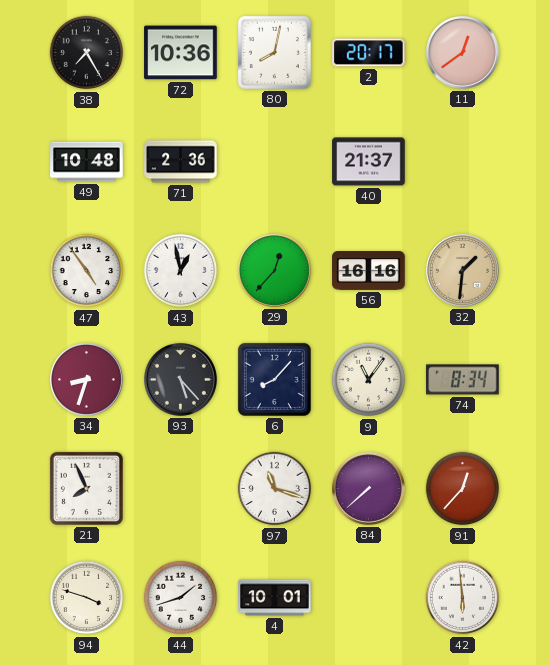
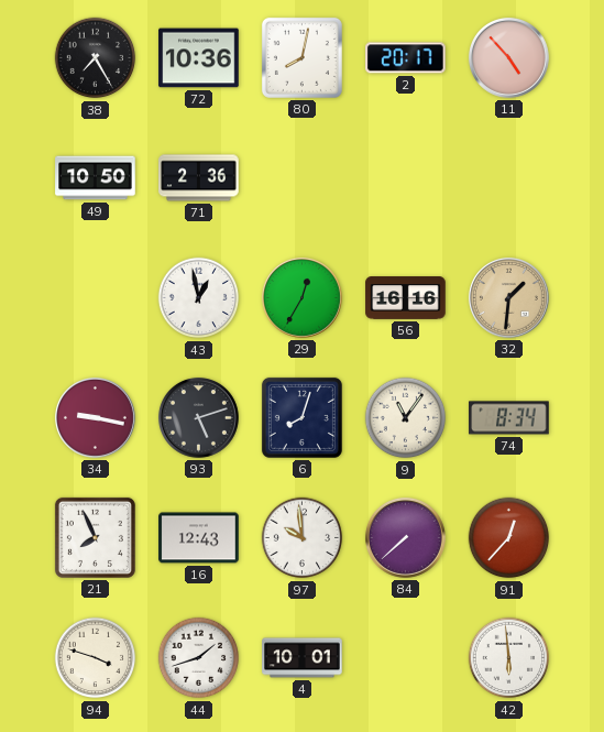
11: 12:39 -> 4:53 (508, 57)
49: 10:48 -> 10:50 (96, 178)
40: 21:37 -> none (369, 162)
47: 4:54 -> none (87, 271)
29: 12:37 -> 12:35 (301, 297)
34: 8:33 -> 9:17 (95, 417)
93: 5:23 -> 5:12 (198, 417)
6: 8:07 -> 8:03 (301, 417)
16: none -> 12:43 (199, 538)
97: 11:18 -> 9:59 (303, 538)
